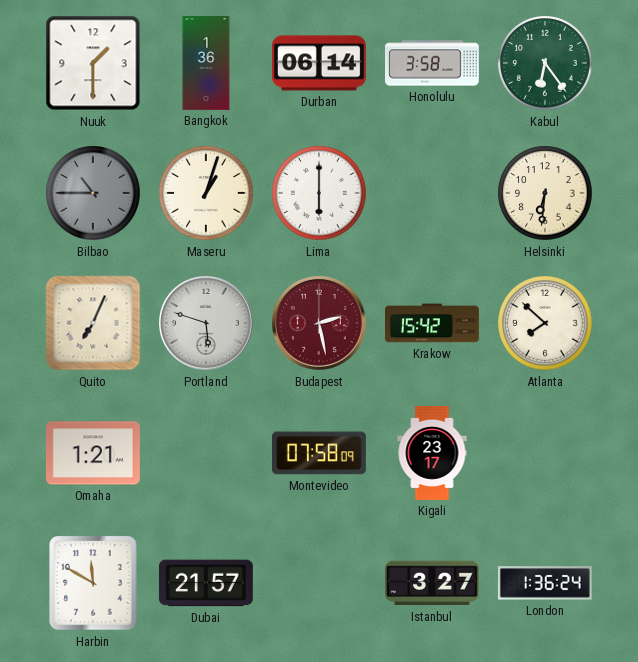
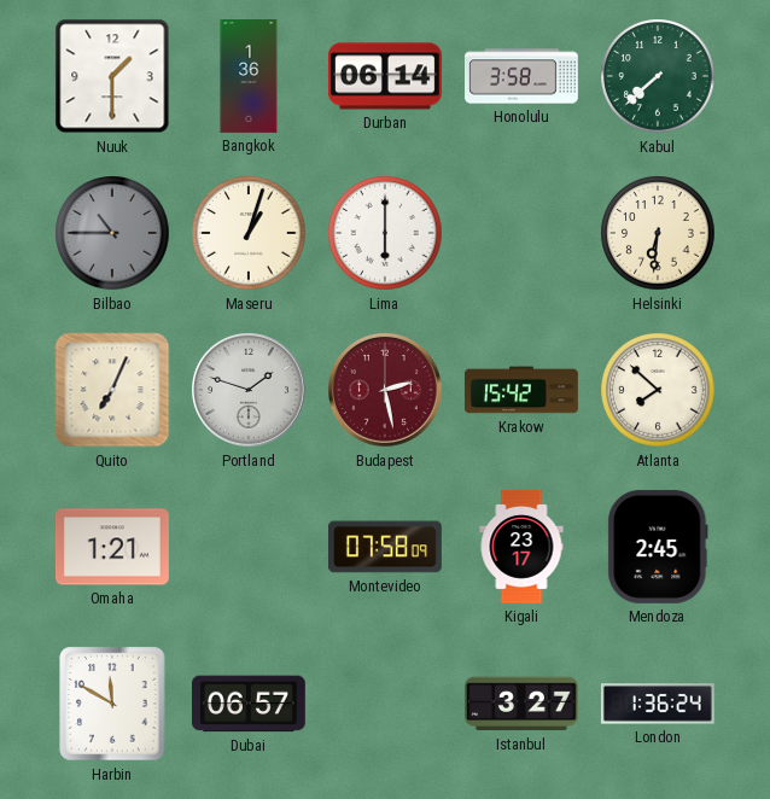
Kabul: 6:24 -> 7:38 (658, 76)
Portland: 5:48 -> 1:48 (250, 391)
Mendoza: none -> 2:45 (658, 547)
Dubai: 21:57 -> 06:57 (249, 704)
